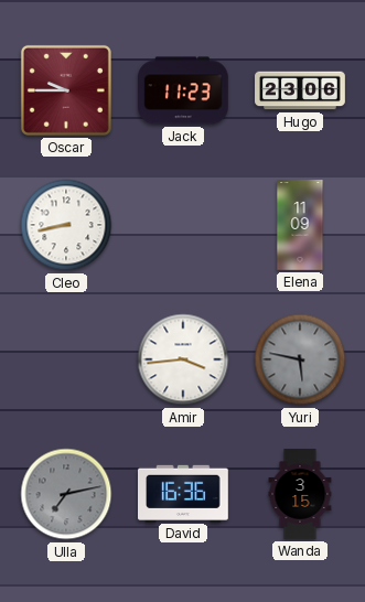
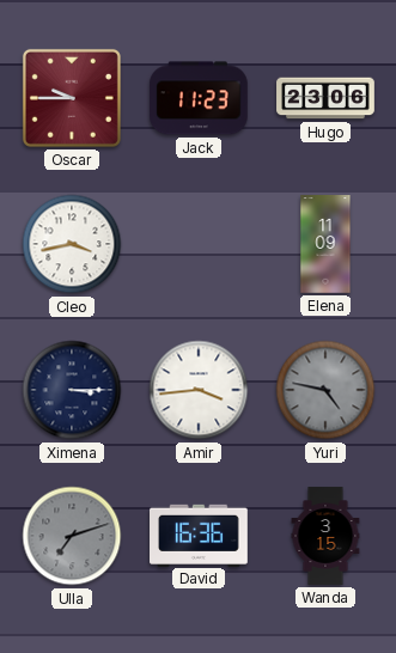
Cleo: 8:43 -> 3:43 (72, 244)
Ximena: none -> 3:15 (72, 390)
Yuri: 5:47 -> 4:47 (325, 390)
Ulla: 7:13 -> 7:12 (72, 536)
